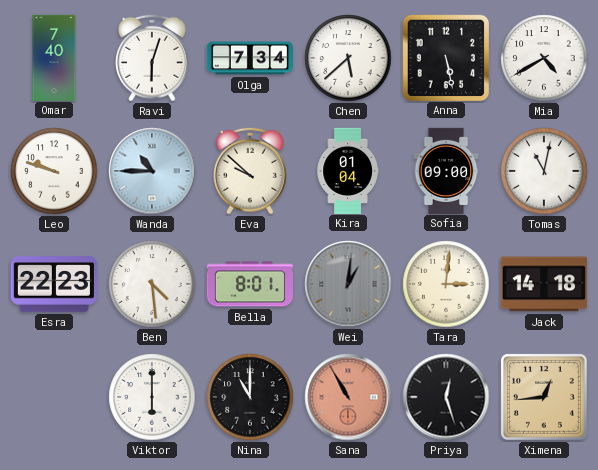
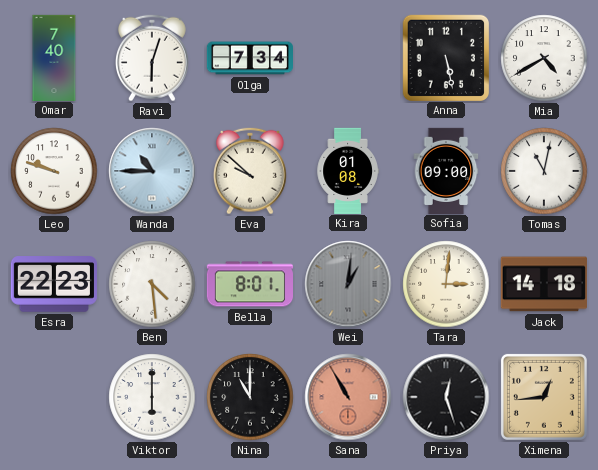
Chen: 5:38 -> none (348, 58)
Kira: 01:04 -> 01:08 (348, 170)
